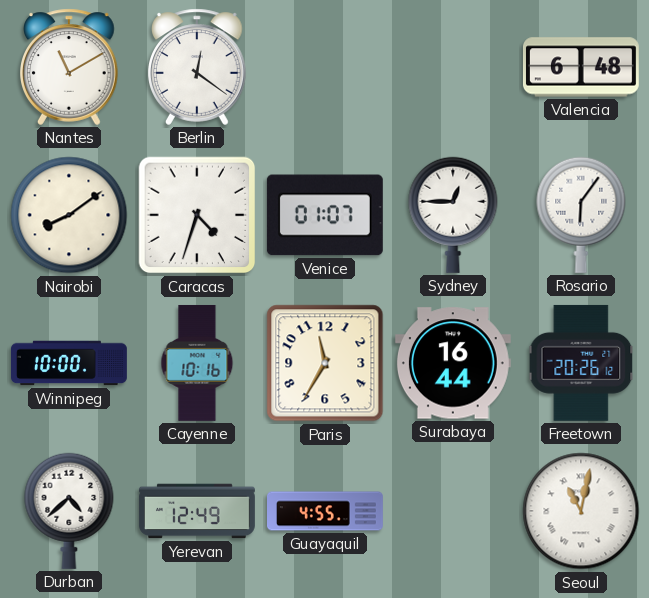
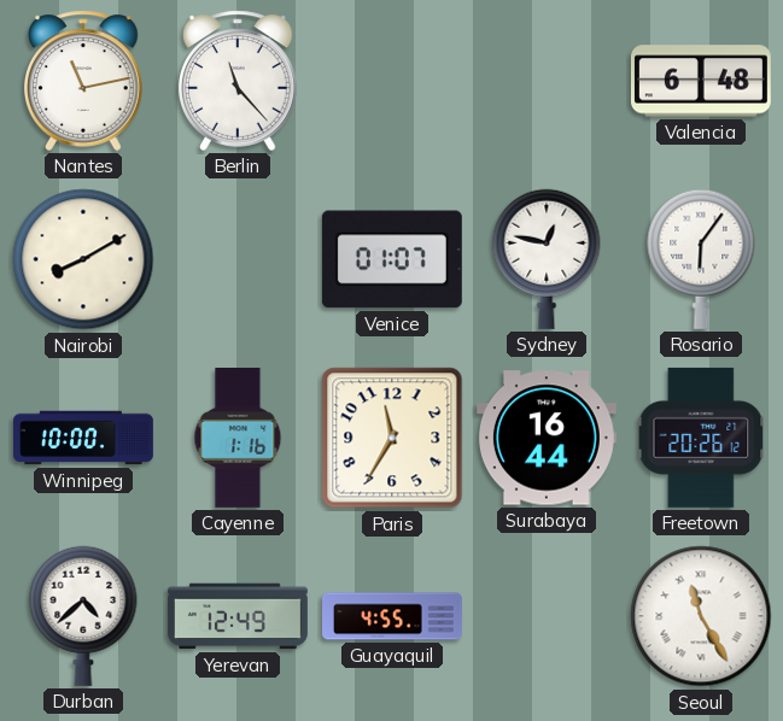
Nantes: 11:10 -> 11:13 (84, 81)
Berlin: 12:21 -> 11:23 (239, 81)
Nairobi: 8:09 -> 8:10 (83, 259)
Caracas: 4:33 -> none (197, 215)
Sydney: 12:45 -> 12:47 (547, 259)
Cayenne: 10:16 -> 1:16 (238, 438)
Seoul: 11:02 -> 11:25 (701, 616)
